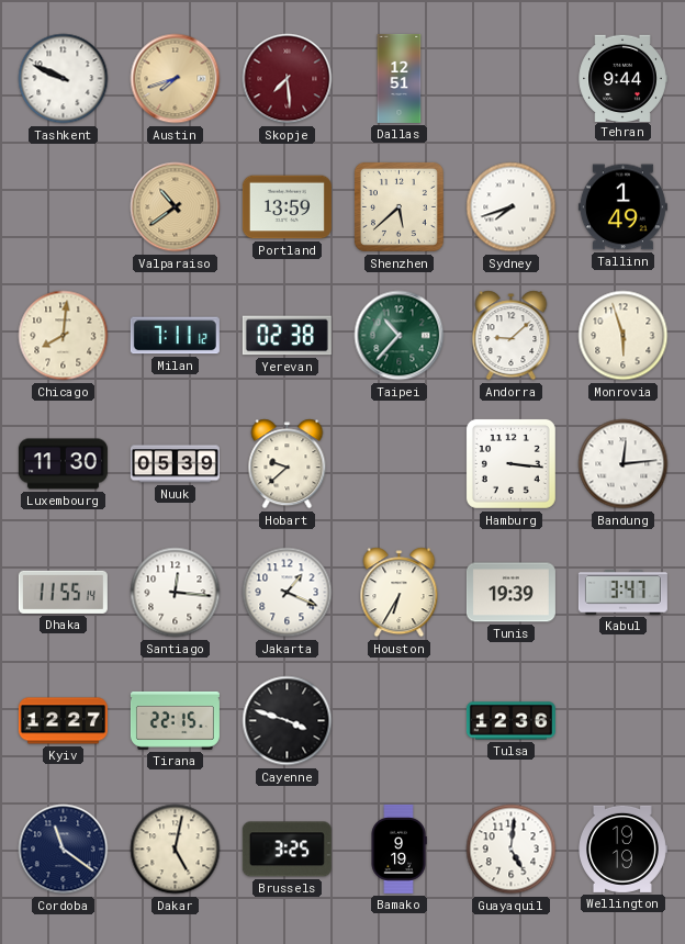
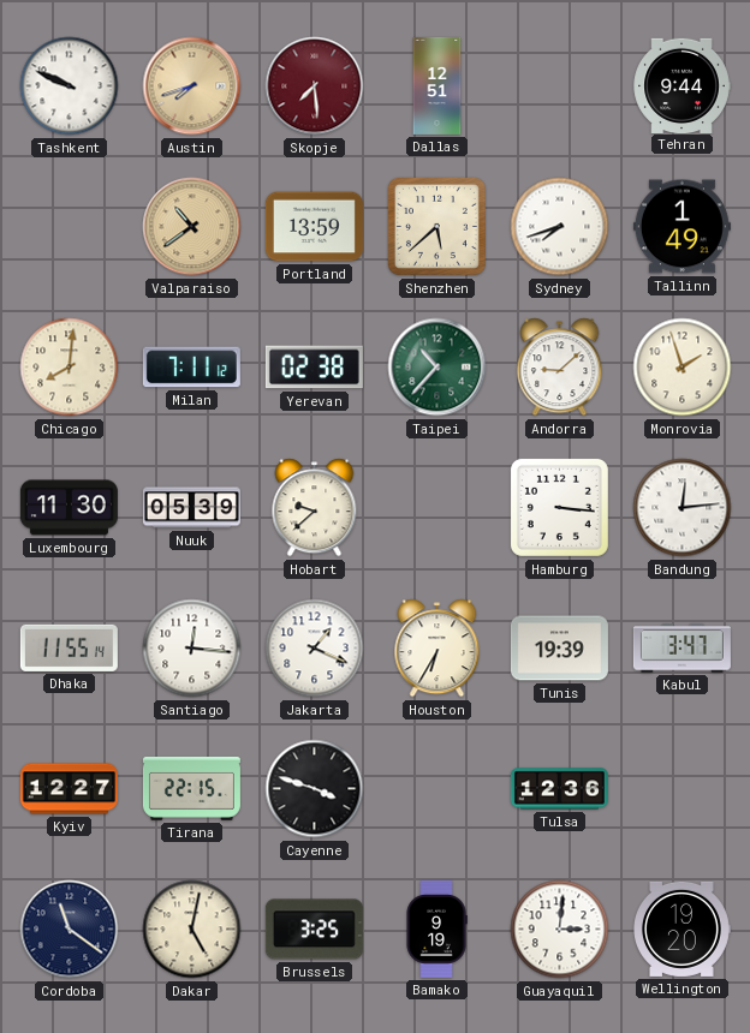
Monrovia: 5:57 -> 1:57 (683, 368)
Guayaquil: 5:01 -> 3:01 (560, 930)
Wellington: 19:19 -> 19:20 (683, 928)
